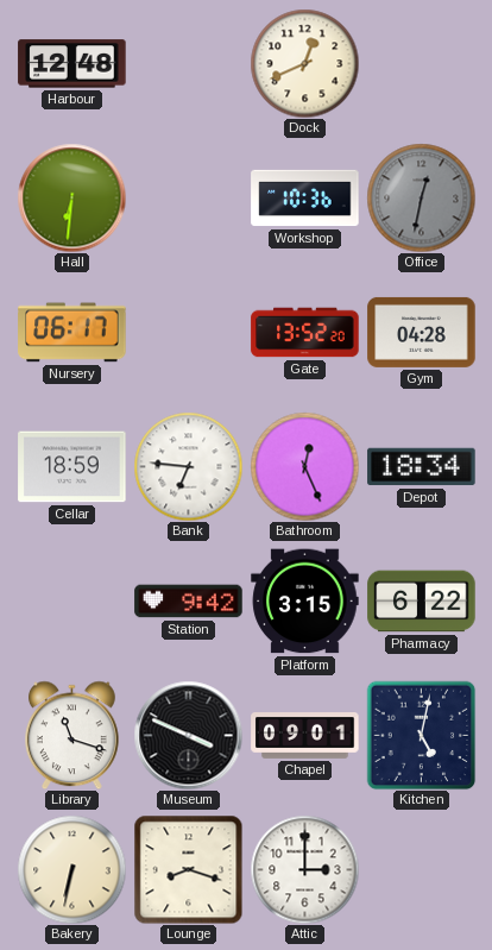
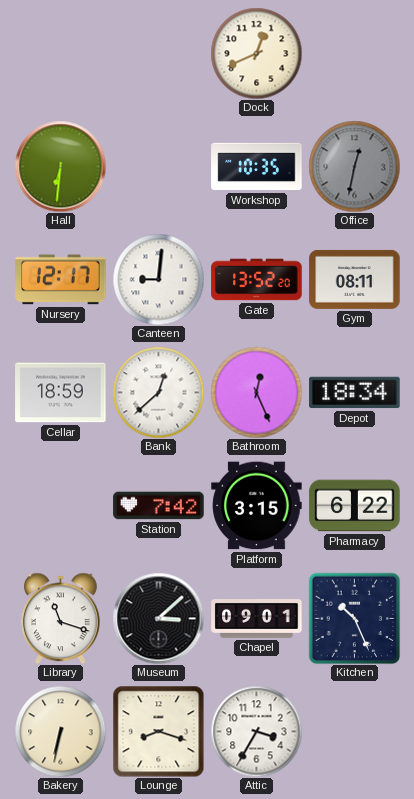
Harbour: 12:48 -> none (72, 64)
Workshop: 10:36 -> 10:35 (257, 167)
Nursery: 06:17 -> 12:17 (61, 280)
Canteen: none -> 9:01 (158, 279)
Gym: 04:28 -> 08:11 (355, 279)
Bank: 6:46 -> 12:38 (158, 392)
Station: 9:42 -> 7:42 (159, 506)
Museum: 3:49 -> 3:08 (158, 618)
Kitchen: 5:02 -> 10:26 (354, 618)
Attic: 3:00 -> 3:35 (256, 731)
